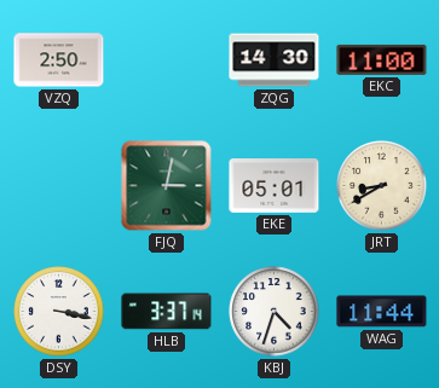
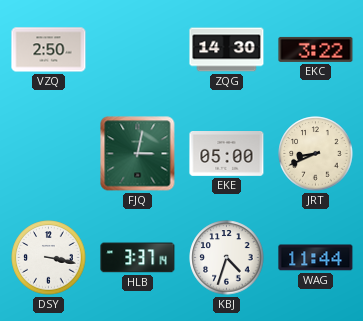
EKC: 11:00 -> 3:22 (316, 49)
EKE: 05:01 -> 05:00 (227, 154)
JRT: 8:40 -> 8:41 (316, 154)
